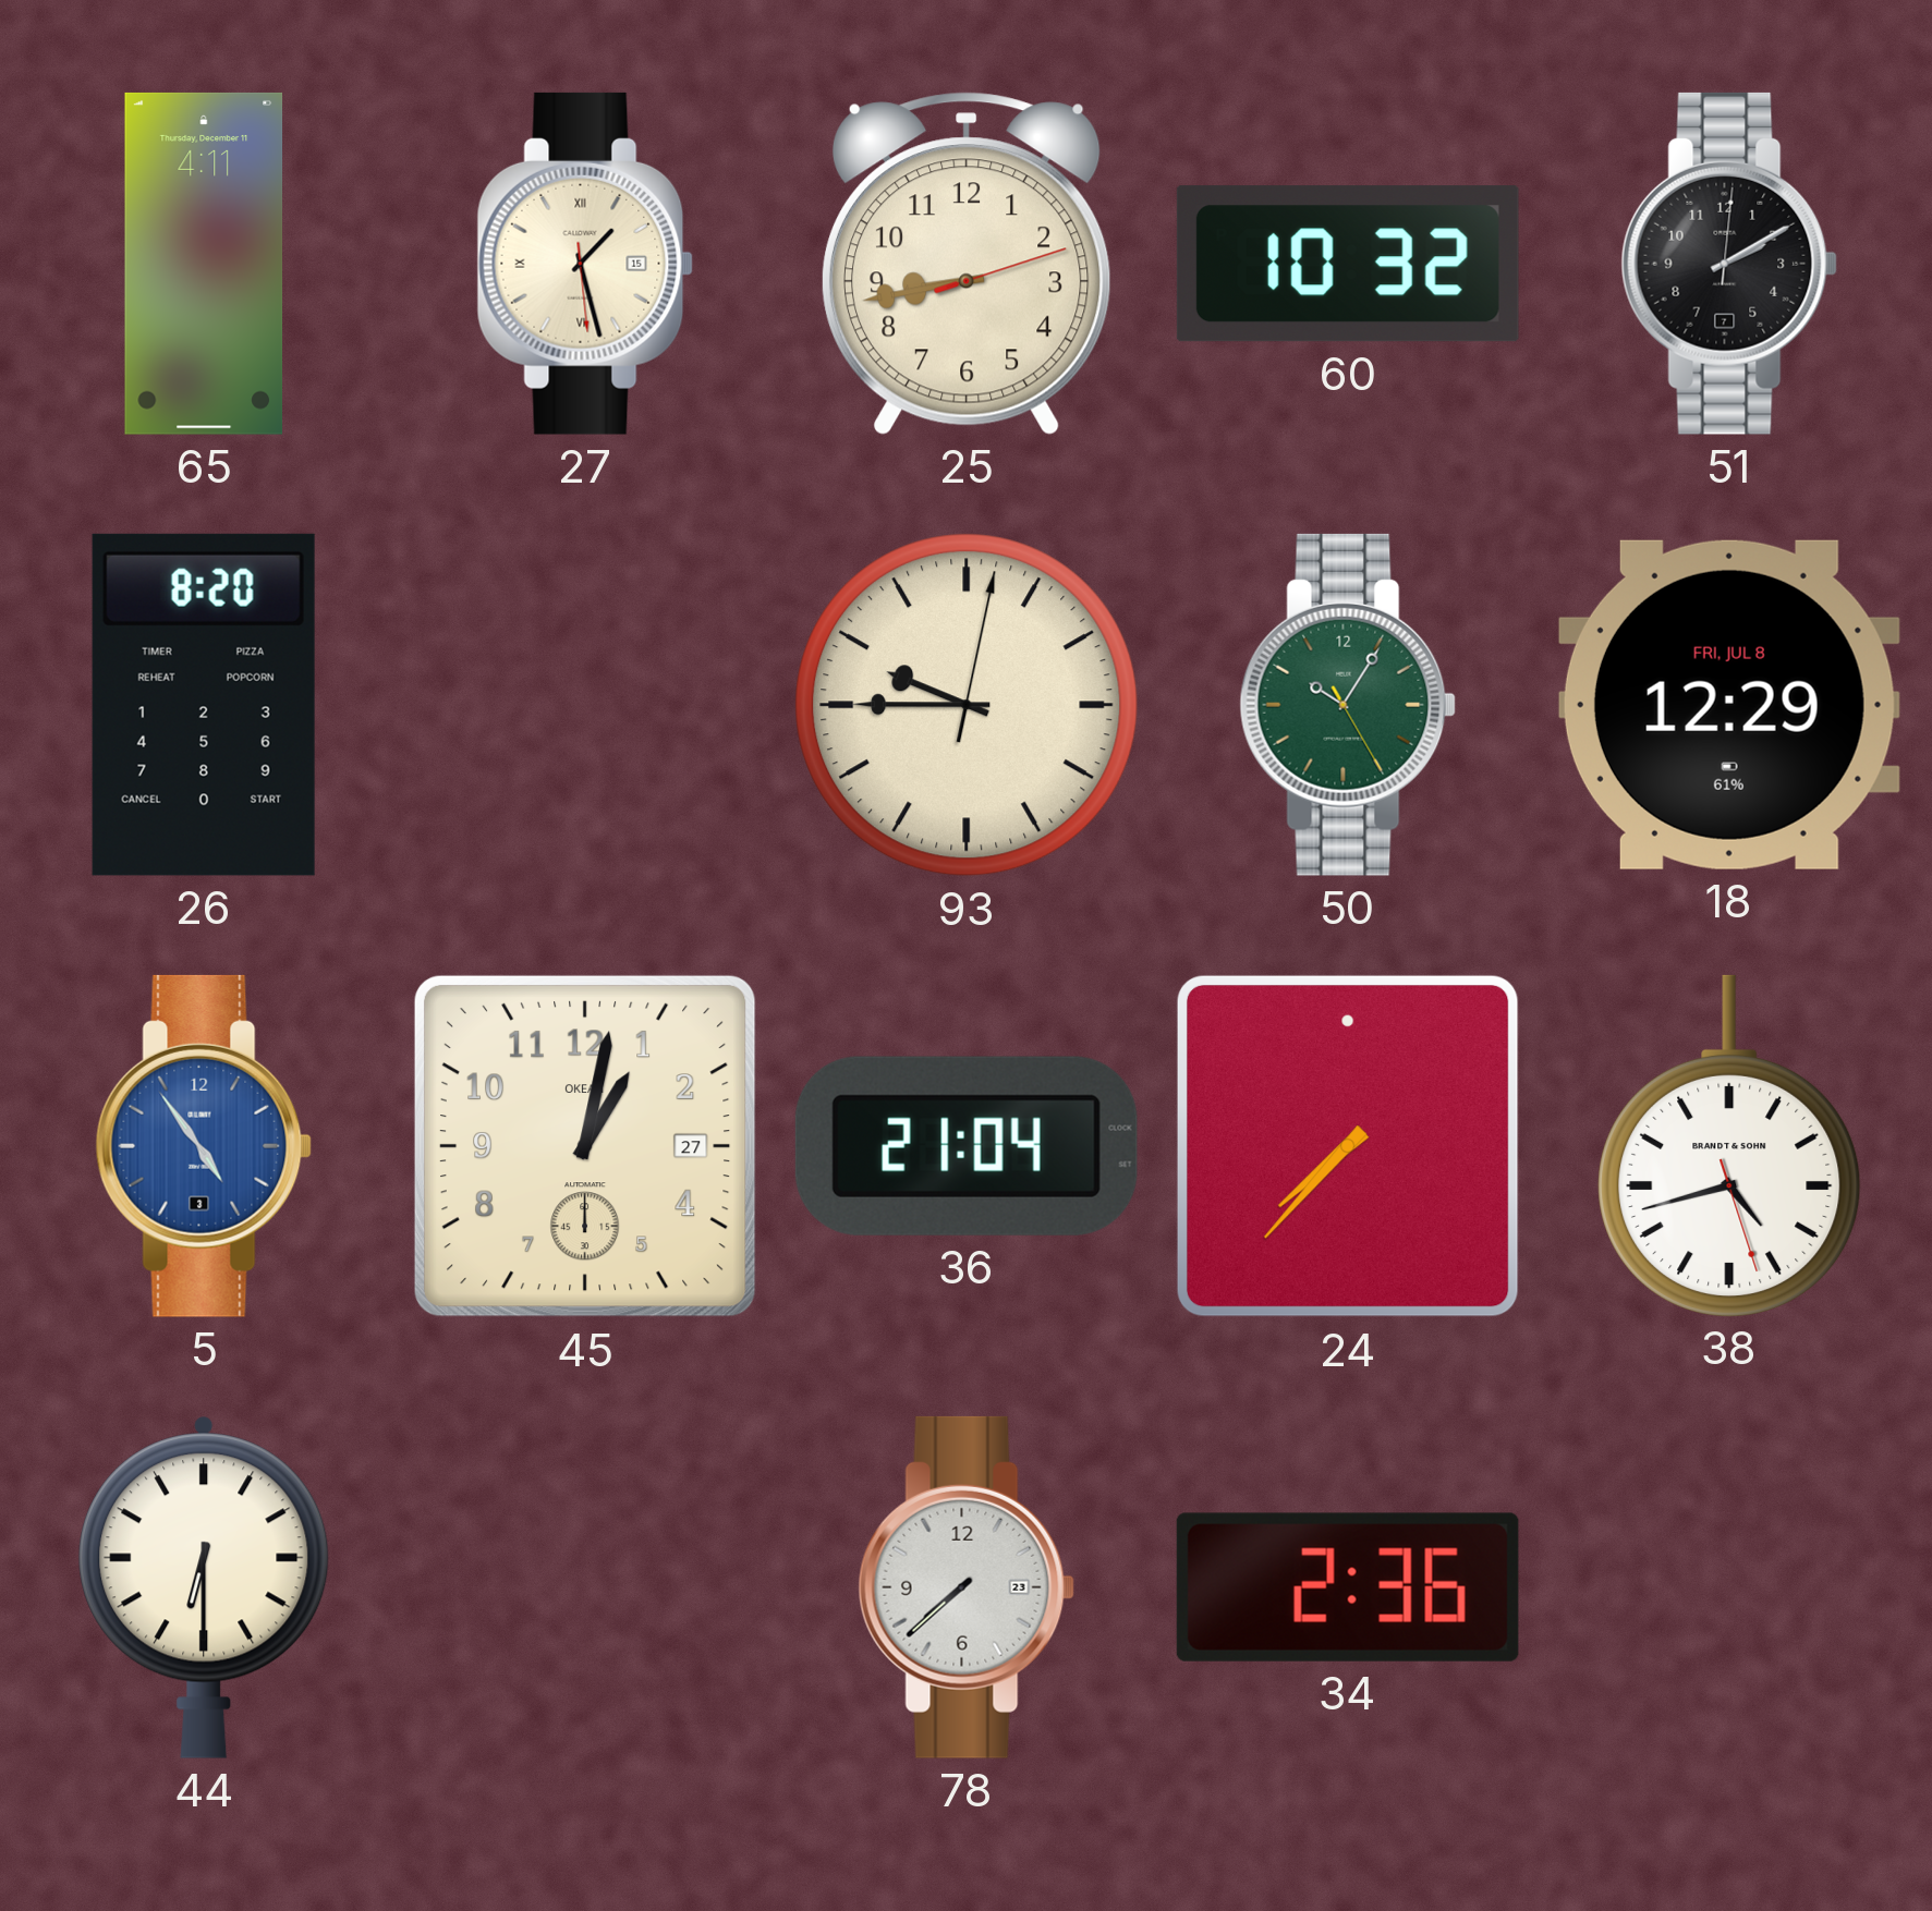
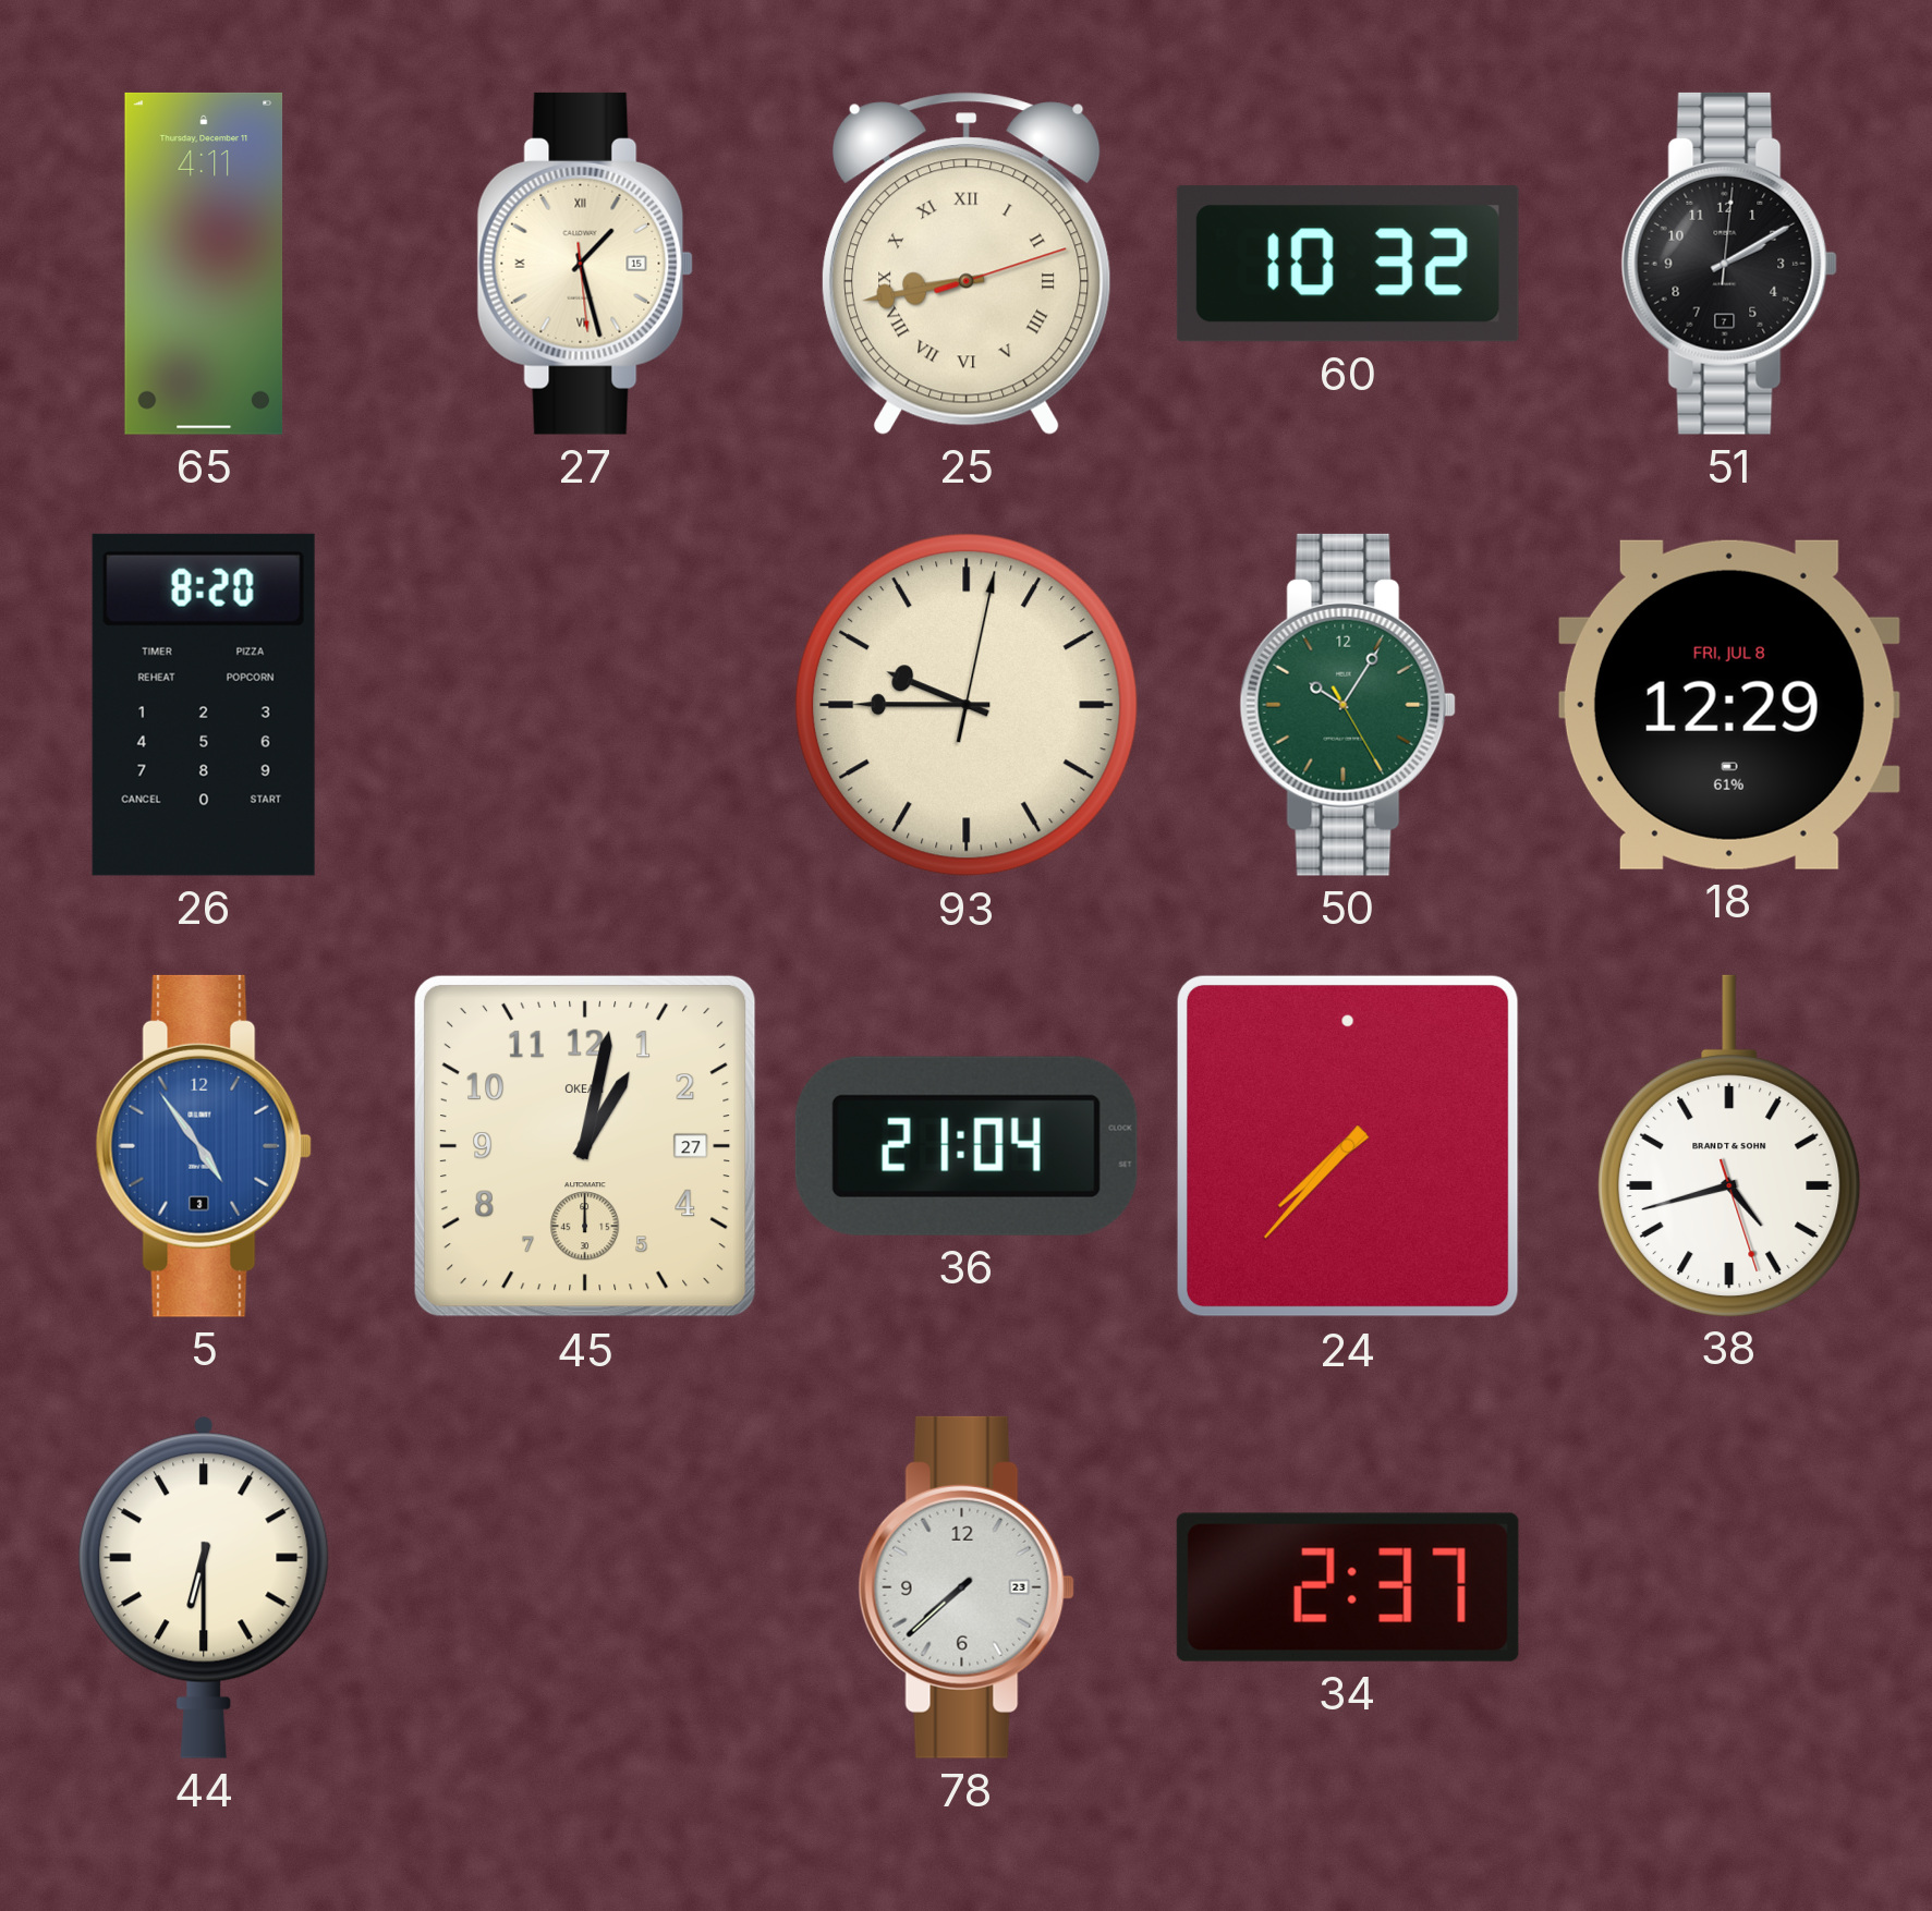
25 numerals: Arabic -> Roman (967, 264)
34: 2:36 -> 2:37 (1348, 1587)
